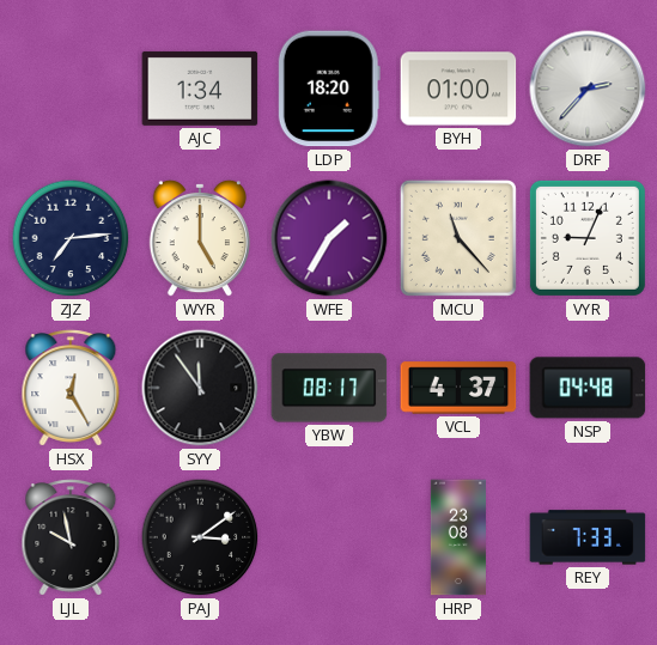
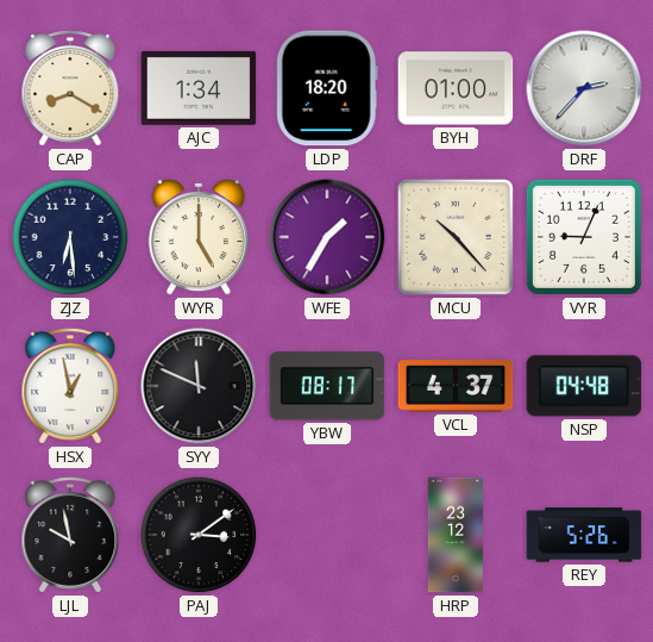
CAP: none -> 8:20 (70, 88)
ZJZ: 7:14 -> 6:29 (70, 237)
MCU: 11:23 -> 10:23 (456, 237)
HSX: 12:25 -> 12:58 (70, 386)
SYY: 11:54 -> 11:49 (199, 386)
HRP: 23:08 -> 23:12 (456, 535)
REY: 7:33 -> 5:26 (584, 535)
